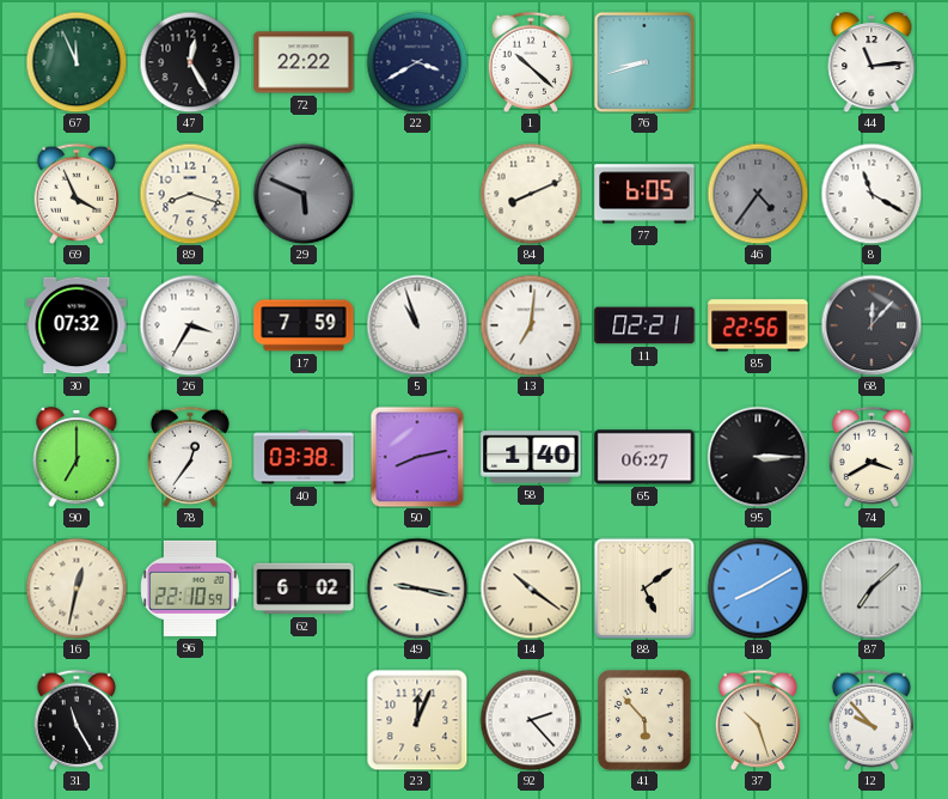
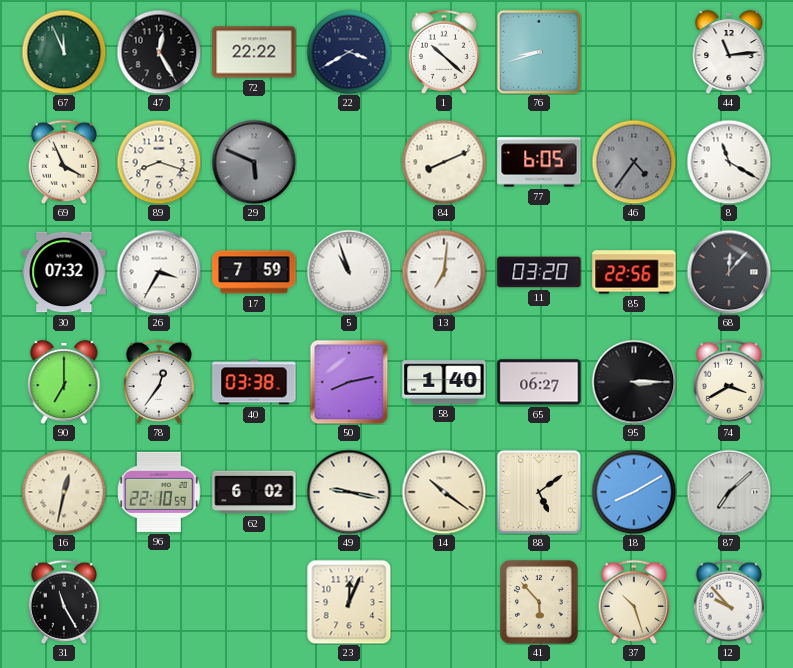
11: 02:21 -> 03:20 (539, 272)
92: 2:23 -> none (531, 720)
